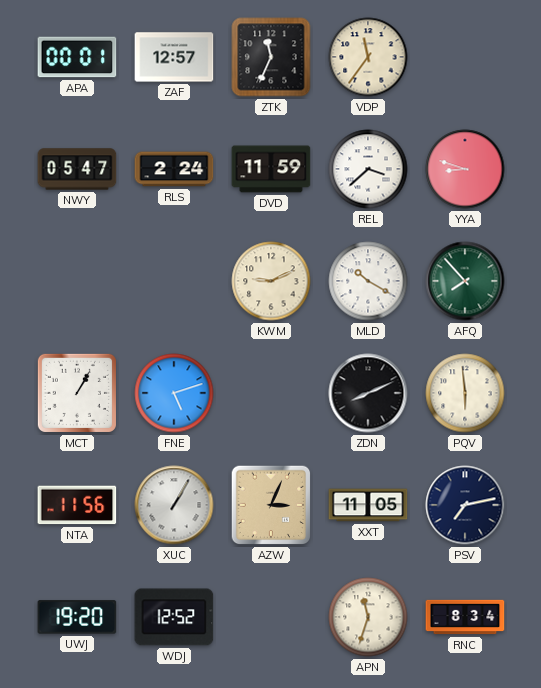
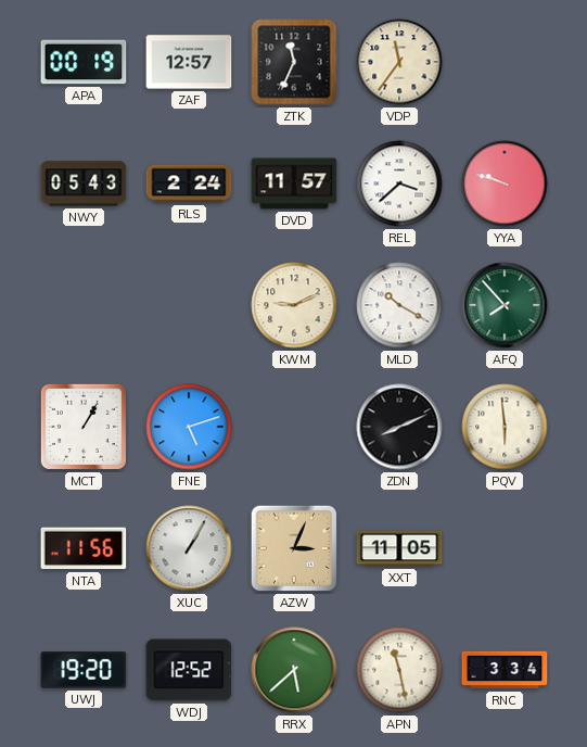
APA: 00:01 -> 00:19 (84, 62)
NWY: 05:47 -> 05:43 (84, 183)
DVD: 11:59 -> 11:57 (294, 183)
YYA: 8:48 -> 9:48 (505, 183)
PSV: 7:13 -> none (465, 505)
RRX: none -> 5:38 (294, 670)
APN: 11:33 -> 11:28 (399, 670)
RNC: 8:34 -> 3:34 (505, 670)
